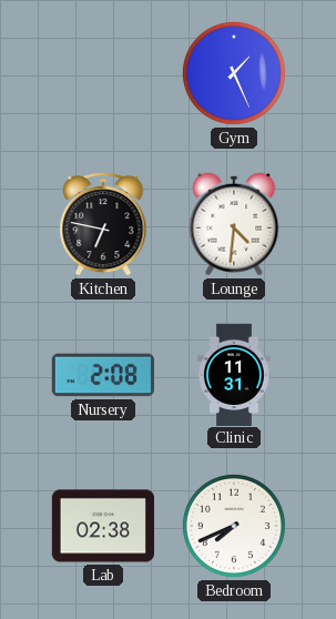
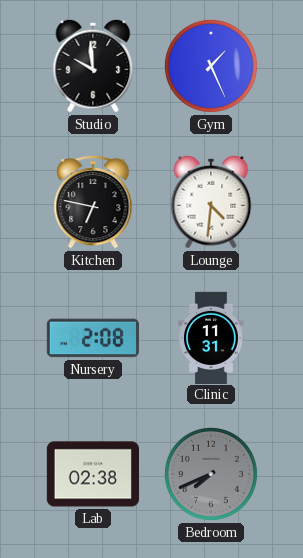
Studio: none -> 9:59 (93, 66)
Bedroom dial: white -> grey (211, 474)
